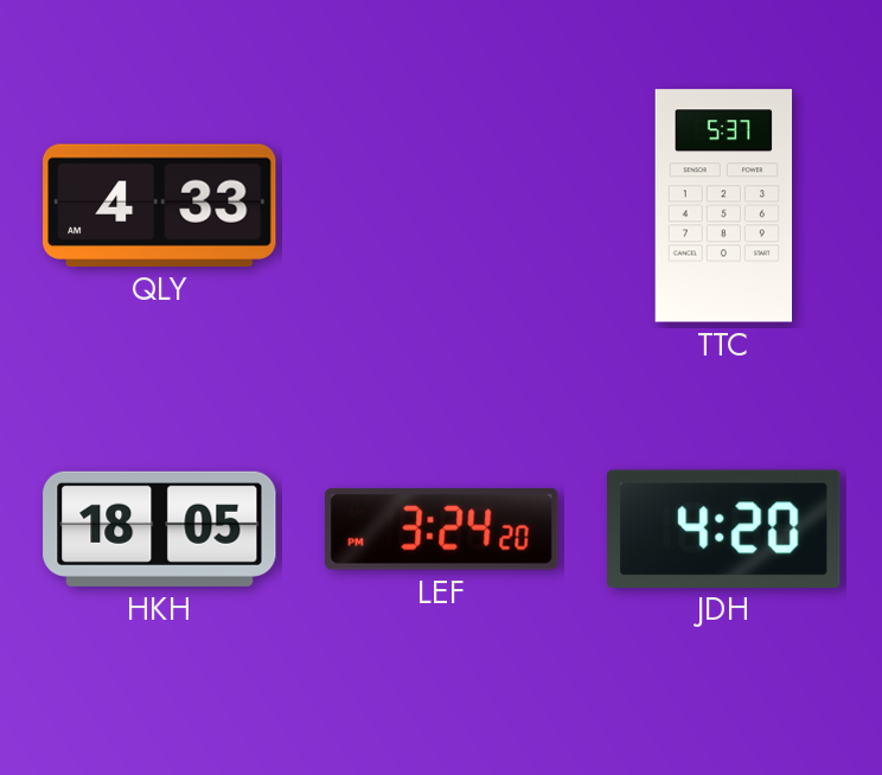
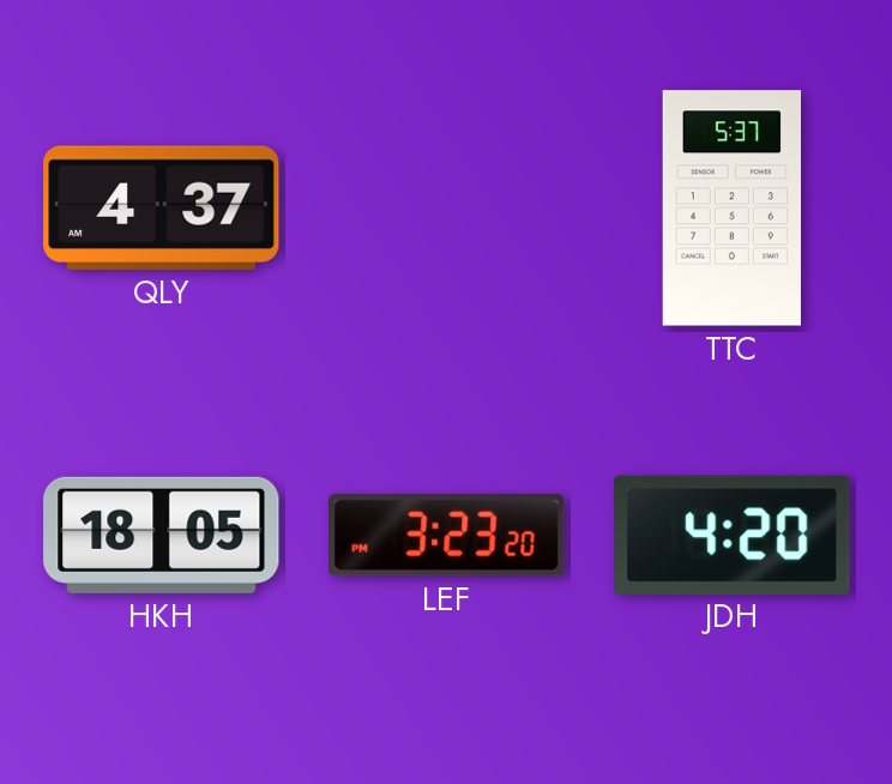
QLY: 4:33 -> 4:37 (162, 207)
LEF: 3:24 -> 3:23 (447, 535)
